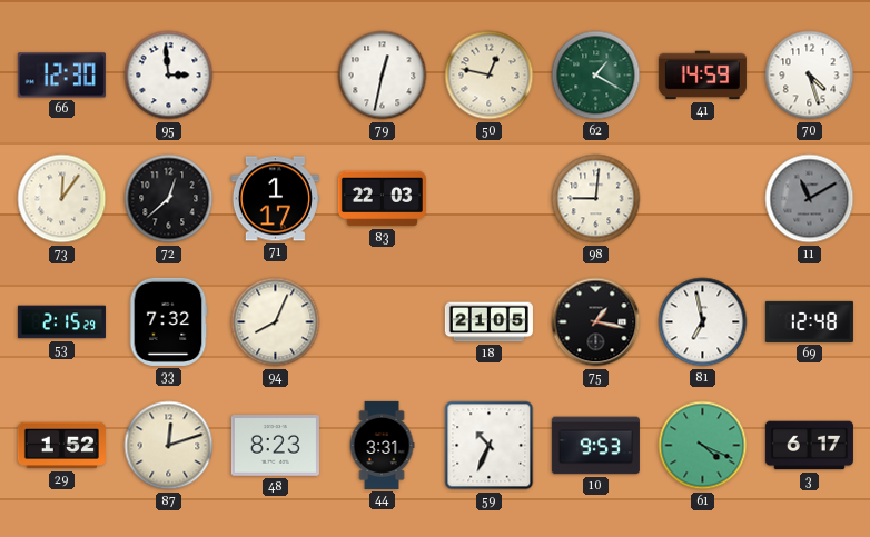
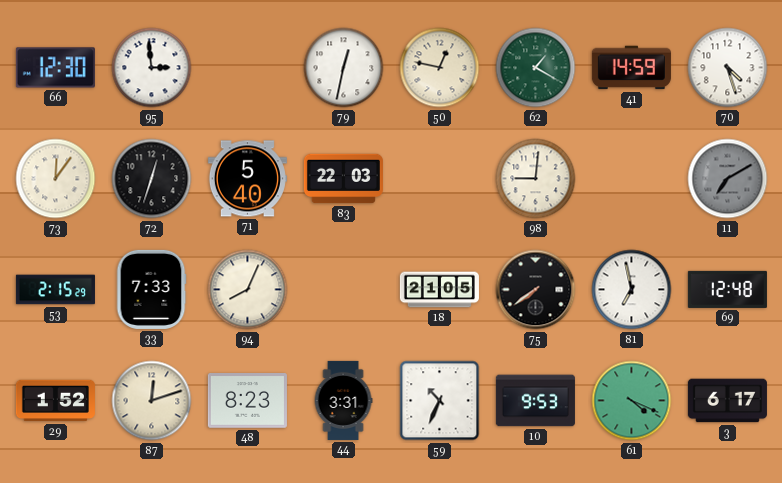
72: 12:38 -> 12:33 (152, 179)
71: 1:17 -> 5:40 (247, 179)
11: 11:10 -> 7:10 (728, 179)
33: 7:32 -> 7:33 (151, 289)
75: 1:17 -> 7:39 (536, 290)
